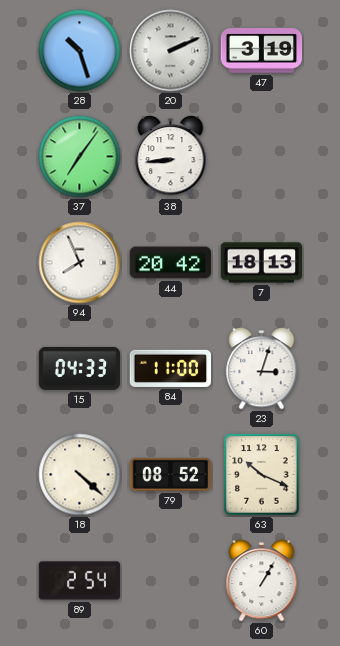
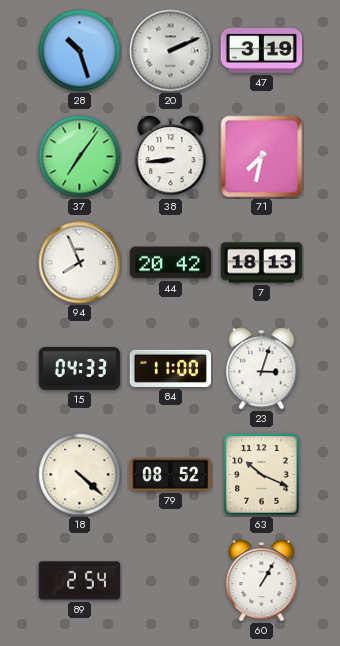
71: none -> 7:32 (262, 157)
